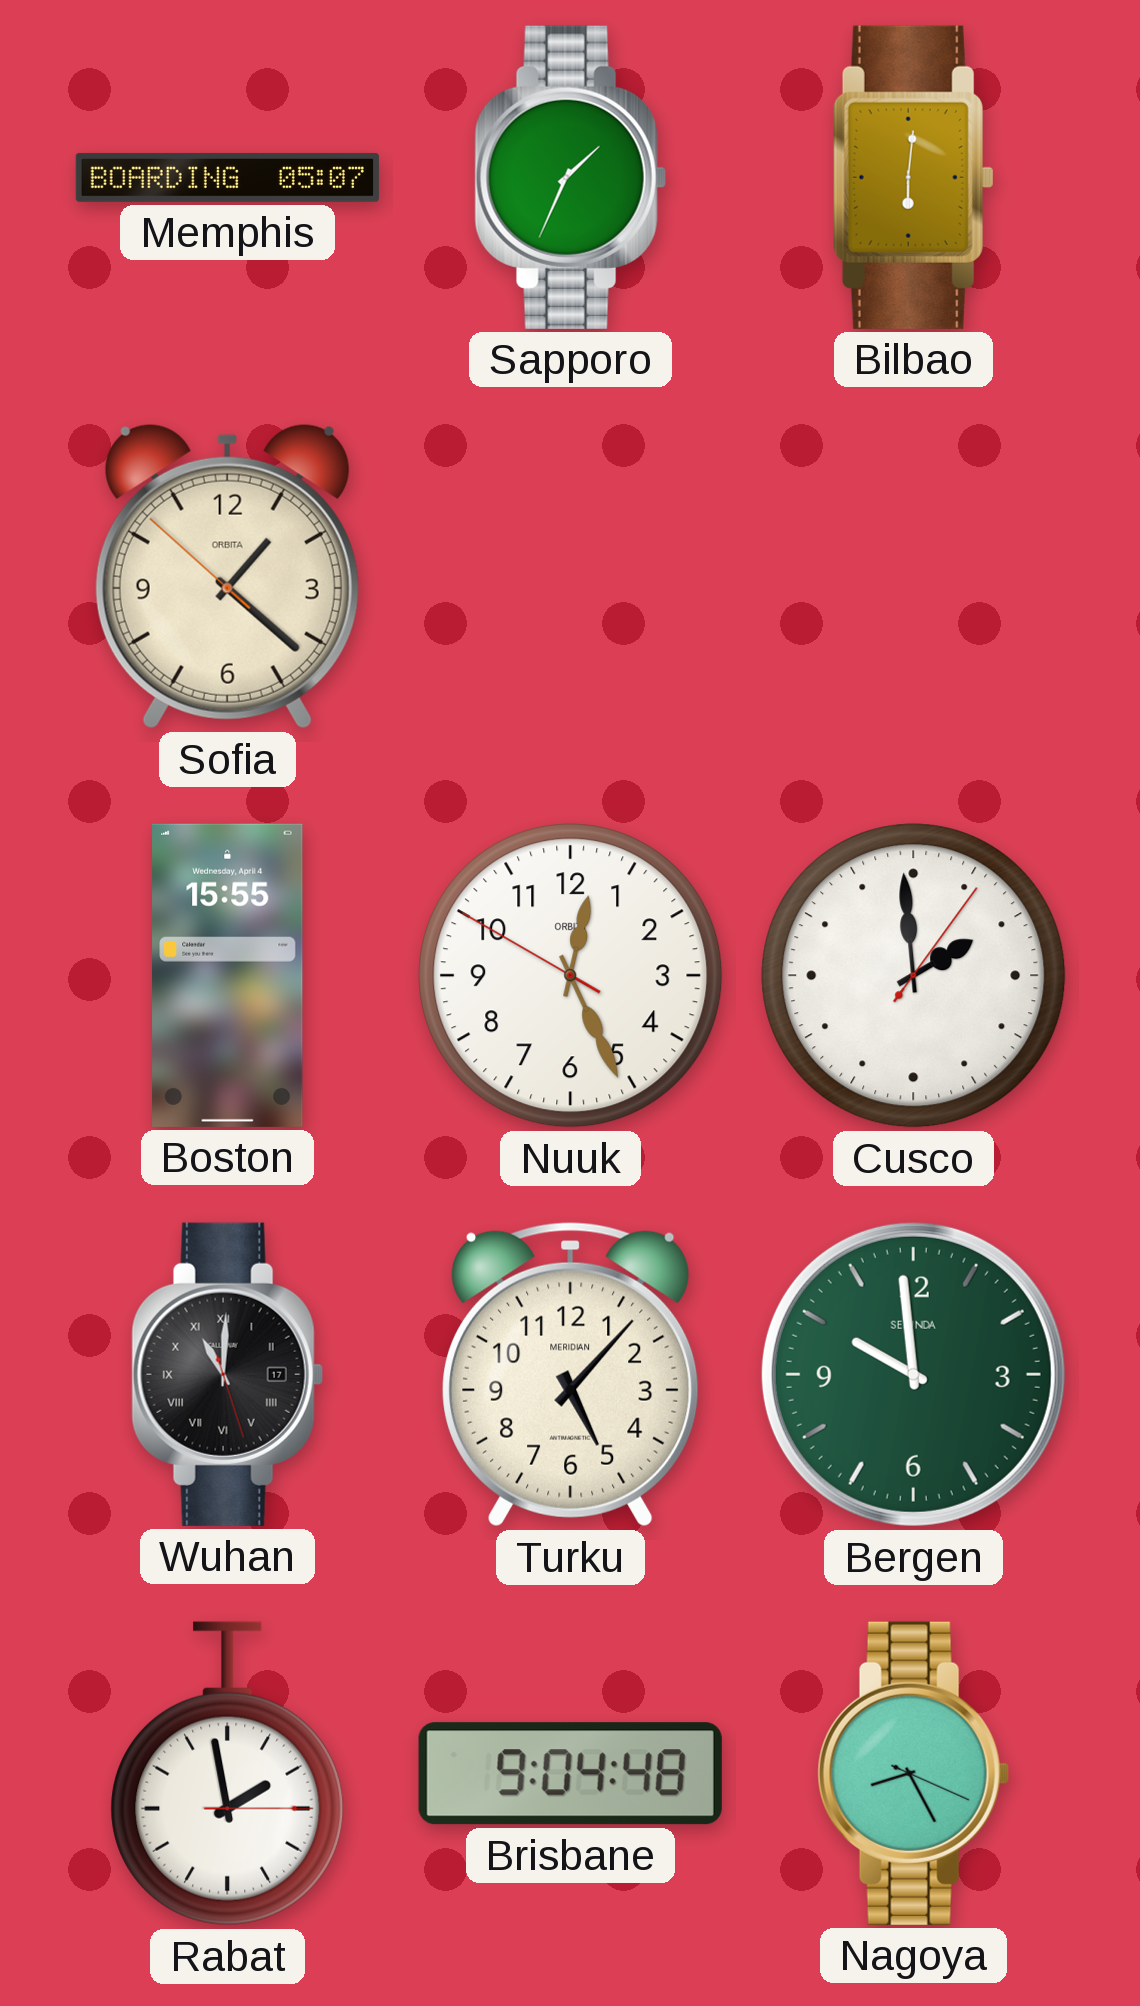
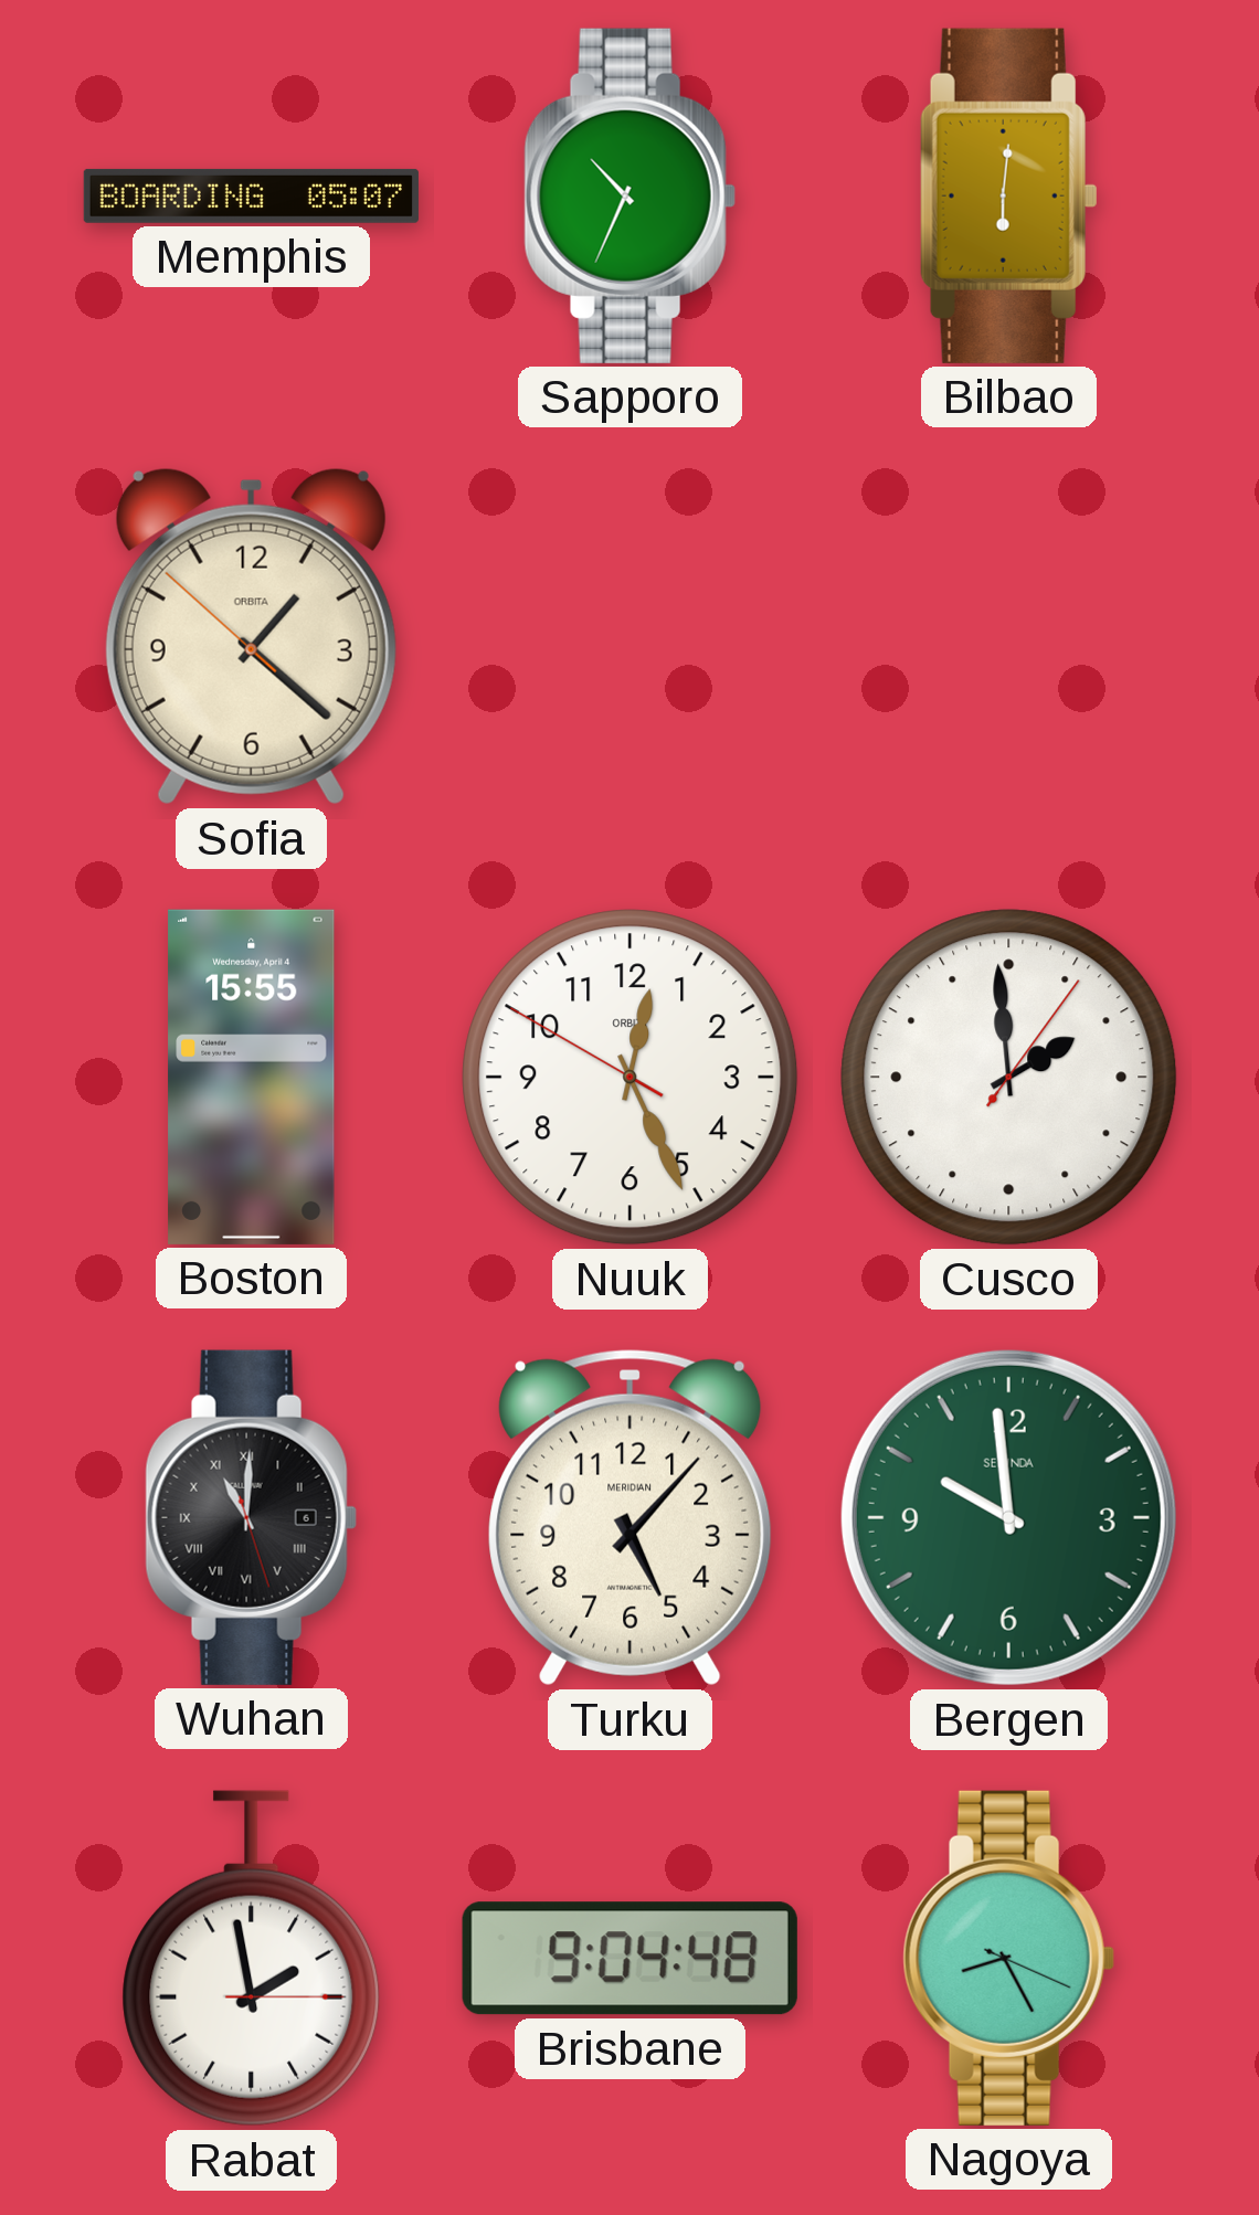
Sapporo: 1:34 -> 10:34 (629, 195)
Wuhan date: 17 -> 6 (251, 1517)
